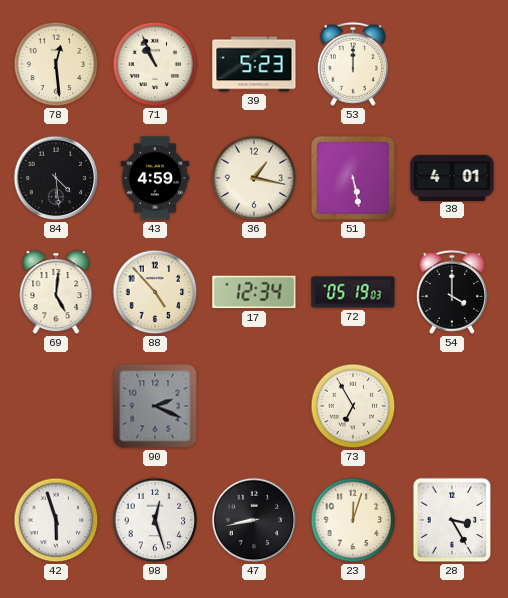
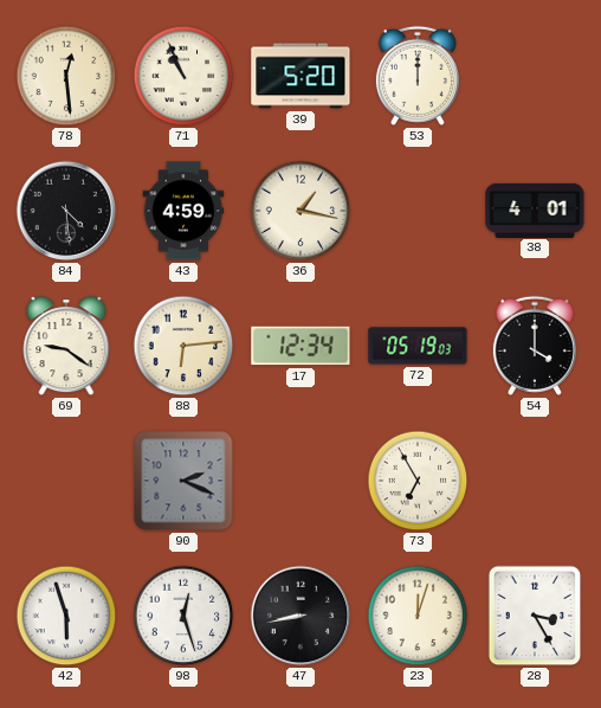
39: 5:23 -> 5:20 (300, 76)
51: 5:28 -> none (353, 178)
69: 5:01 -> 9:21 (66, 347)
88: 4:53 -> 6:14 (183, 346)
